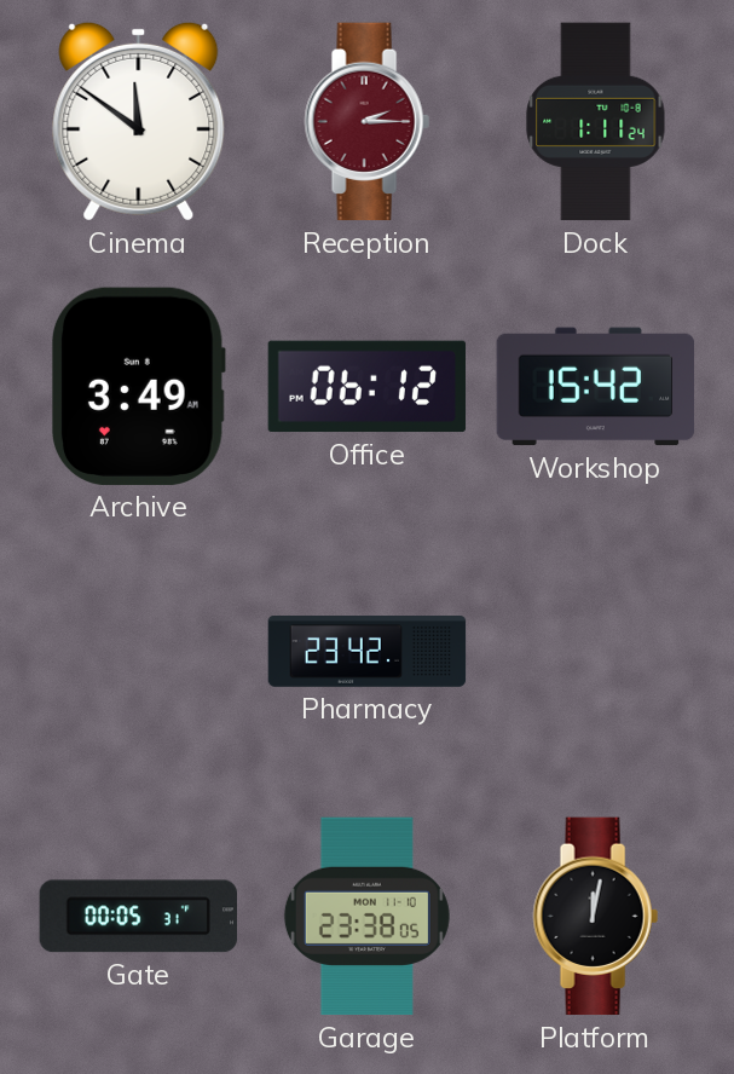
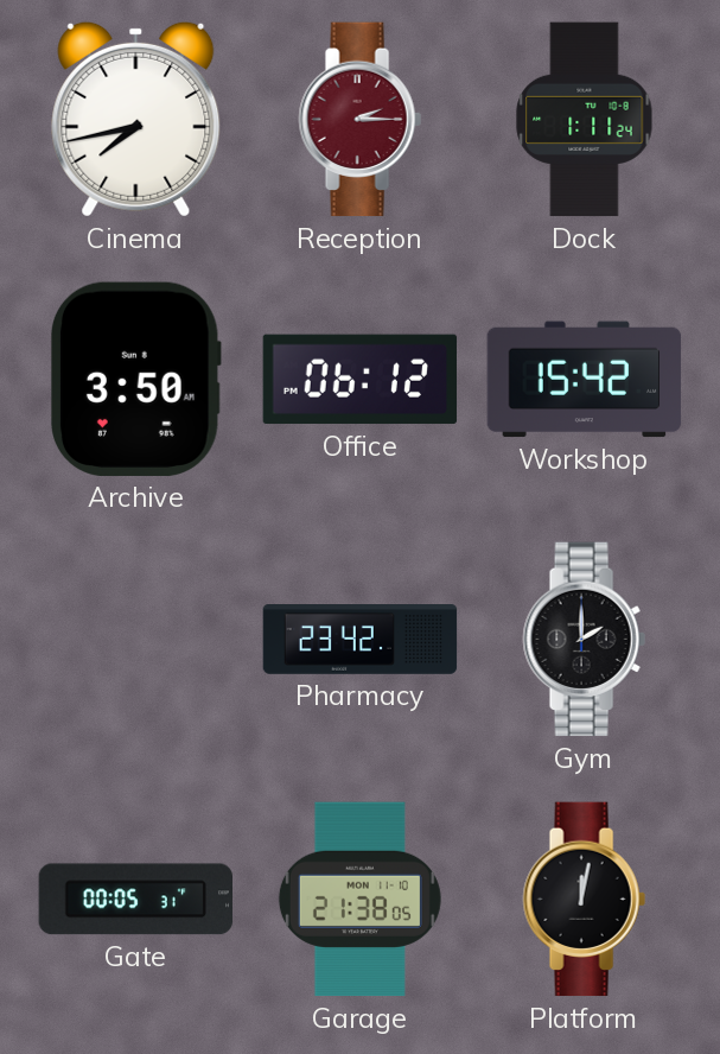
Cinema: 11:51 -> 7:43 (136, 119)
Archive: 3:49 -> 3:50 (135, 379)
Gym: none -> 2:00 (584, 640)
Garage: 23:38 -> 21:38 (359, 900)
